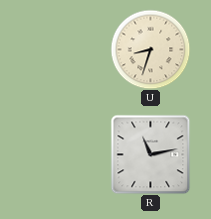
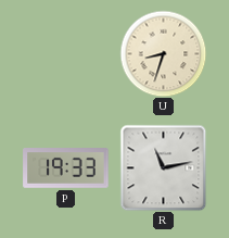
P: none -> 19:33 (66, 168)
